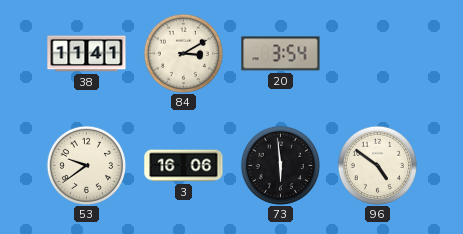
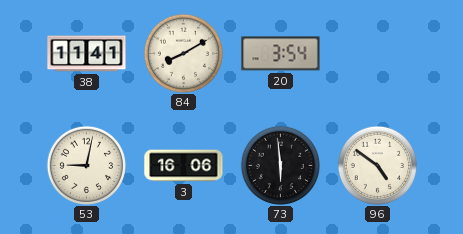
84: 3:10 -> 8:10 (183, 53)
53: 9:39 -> 9:02 (86, 165)
